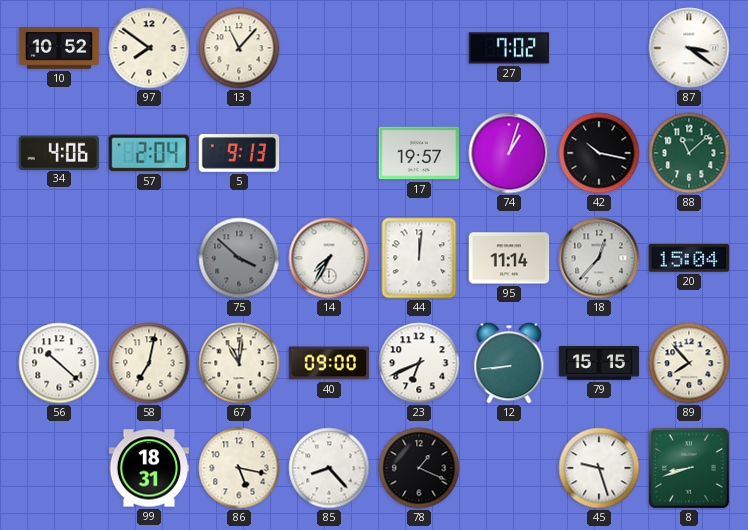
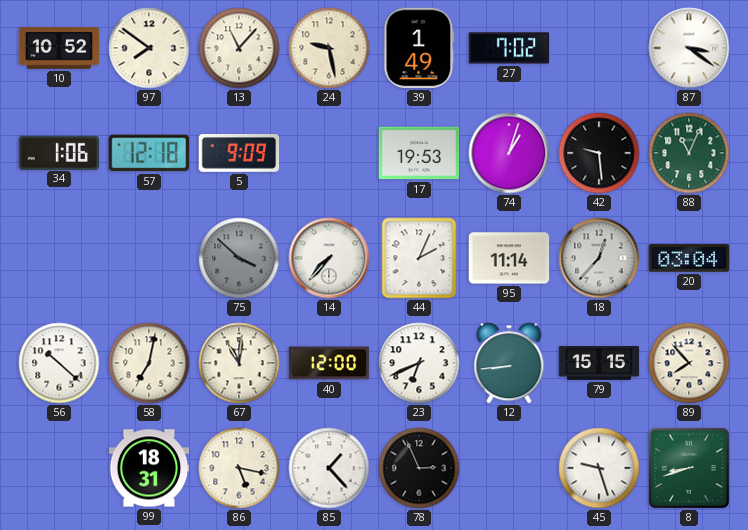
24: none -> 9:28 (329, 48)
39: none -> 1:49 (419, 48)
34: 4:06 -> 1:06 (58, 152)
57: 2:04 -> 12:18 (148, 153)
5: 9:13 -> 9:09 (239, 153)
17: 19:57 -> 19:53 (419, 153)
42: 10:17 -> 9:29 (599, 153)
88: 11:08 -> 11:04 (689, 153)
14: 7:35 -> 7:37 (329, 258)
44: 12:01 -> 2:04 (419, 258)
20: 15:04 -> 03:04 (689, 258)
40: 09:00 -> 12:00 (329, 363)
85: 8:23 -> 1:23 (329, 468)
78: 1:19 -> 2:56 (419, 468)
